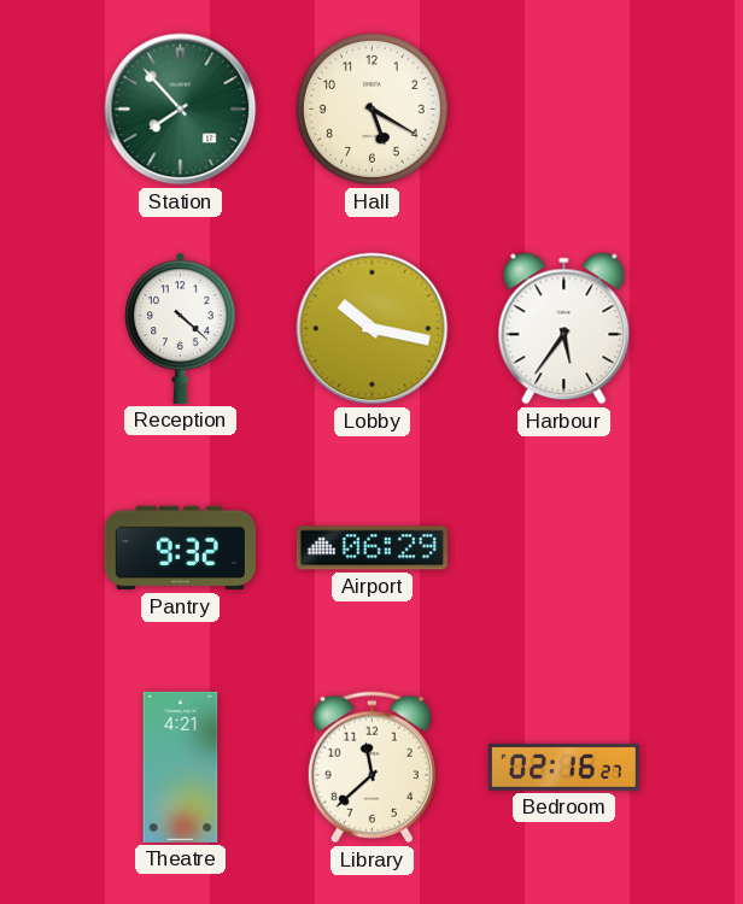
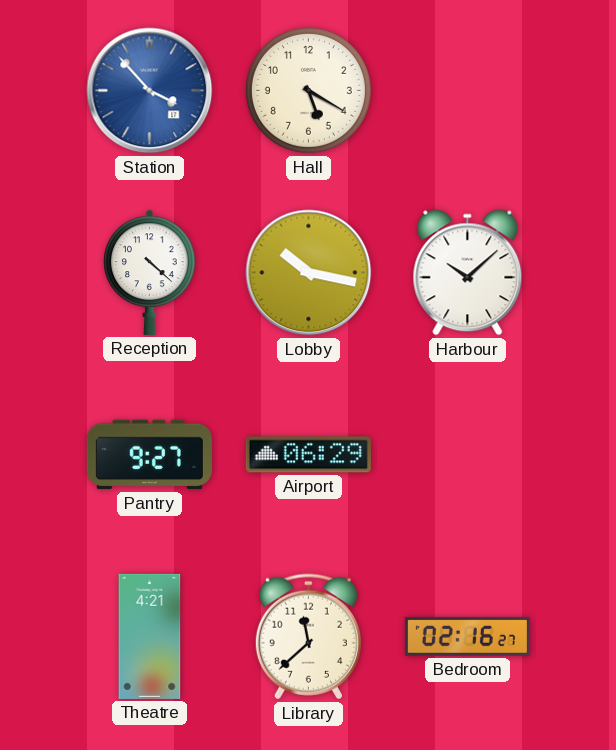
Station: 7:53 -> 3:53 (150, 91)
Station dial: green -> blue (150, 91)
Harbour: 5:36 -> 10:08 (468, 273)
Pantry: 9:32 -> 9:27 (149, 455)
